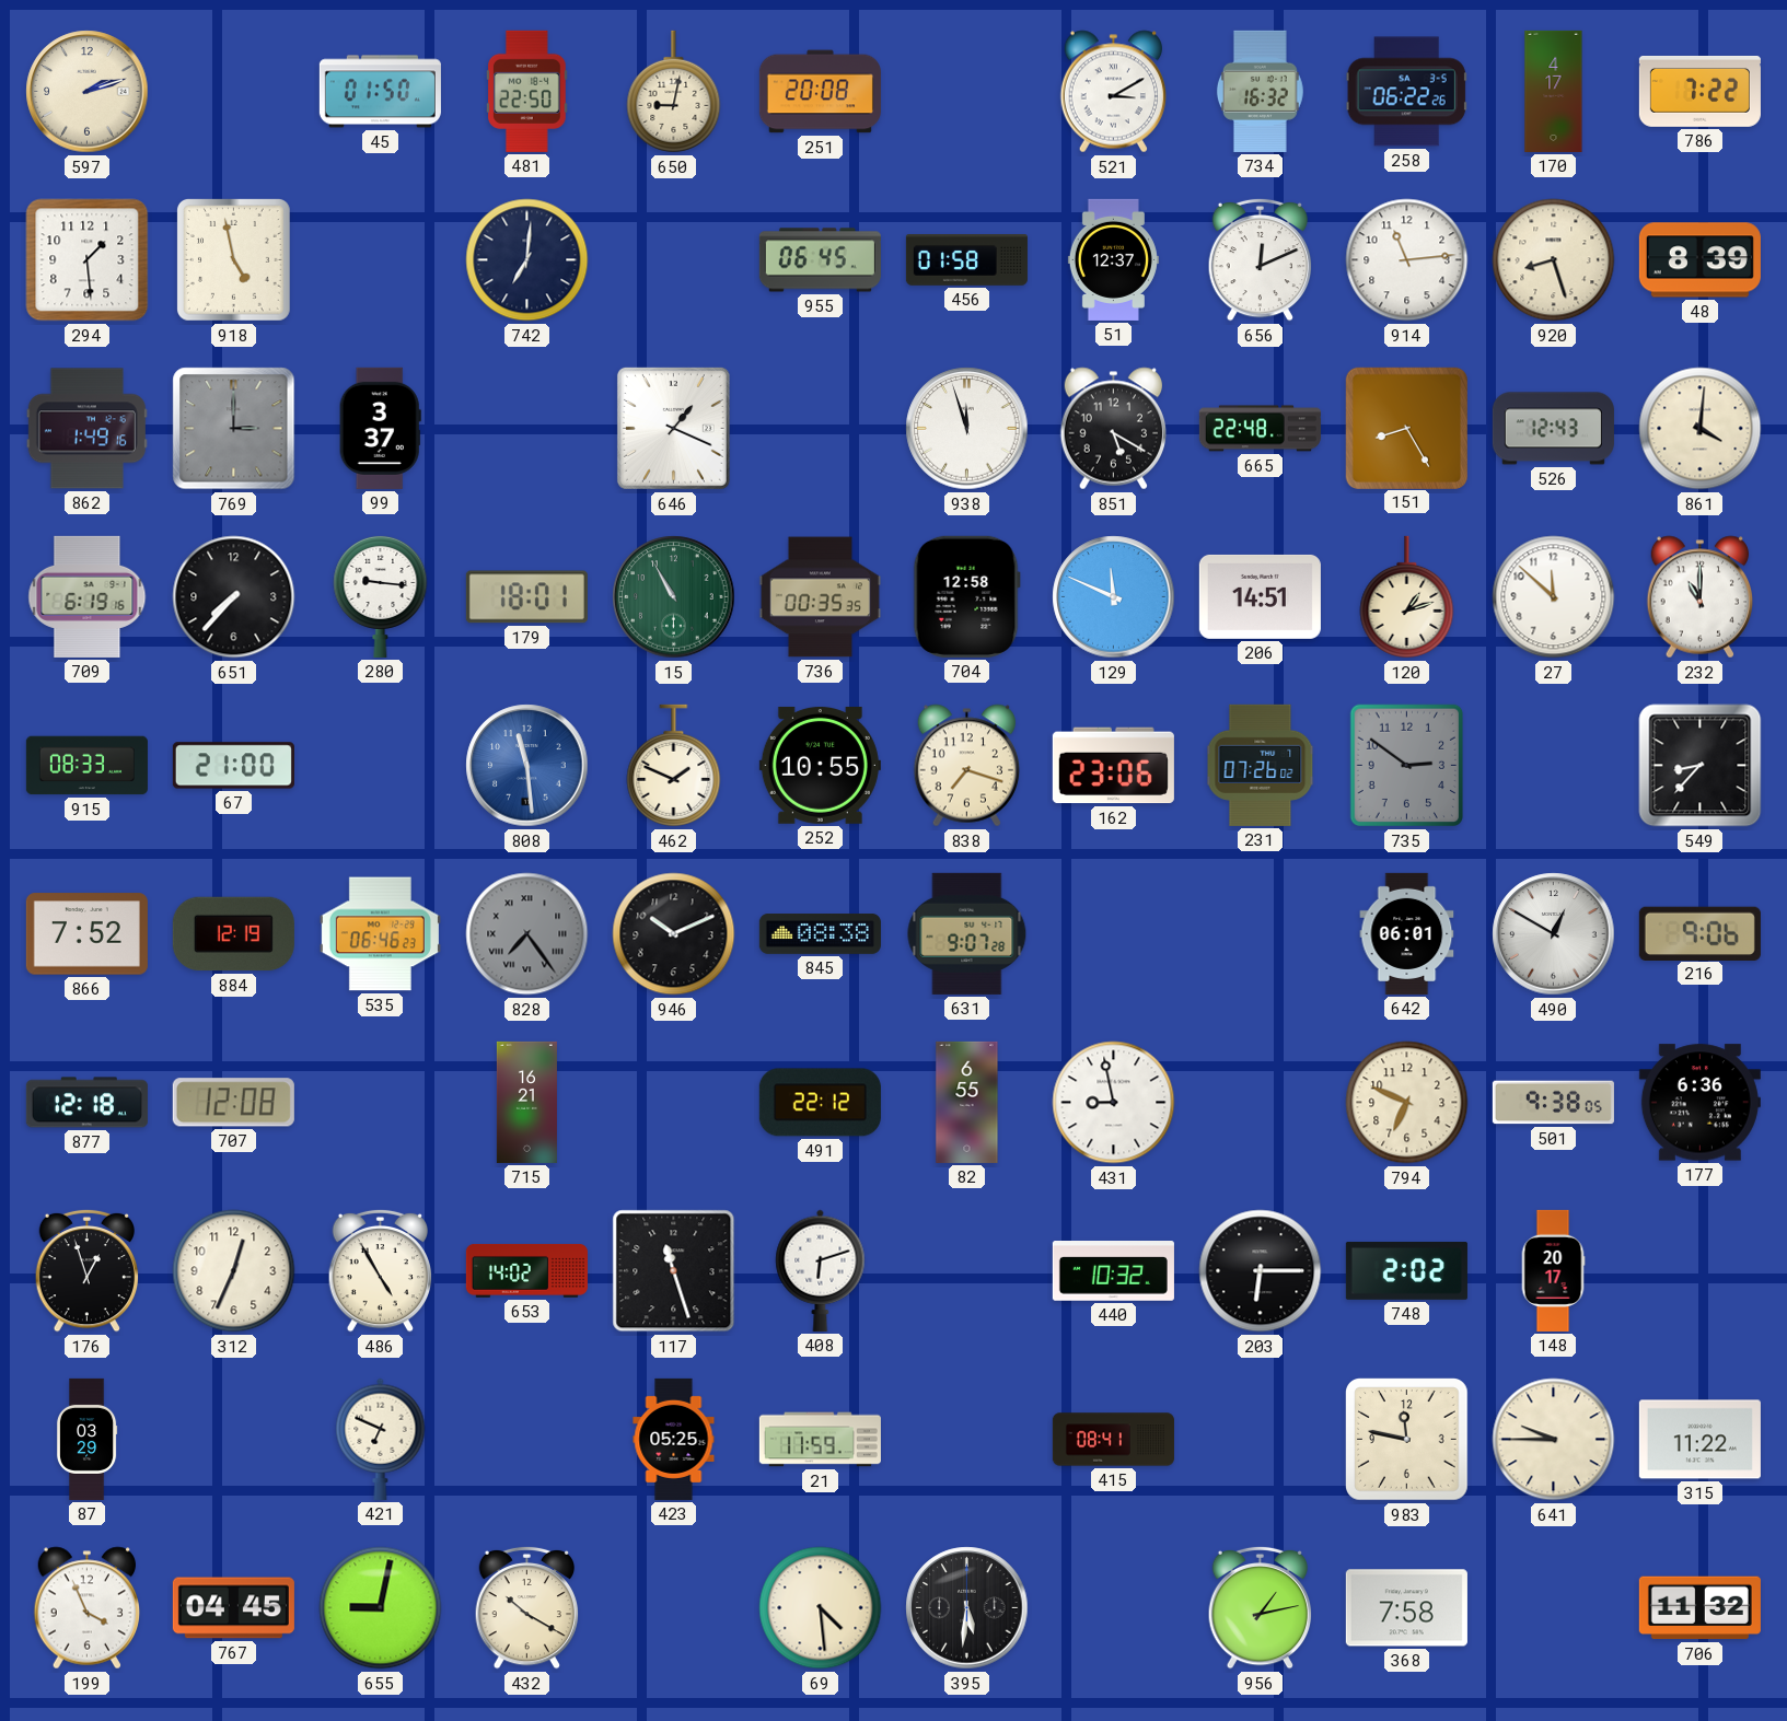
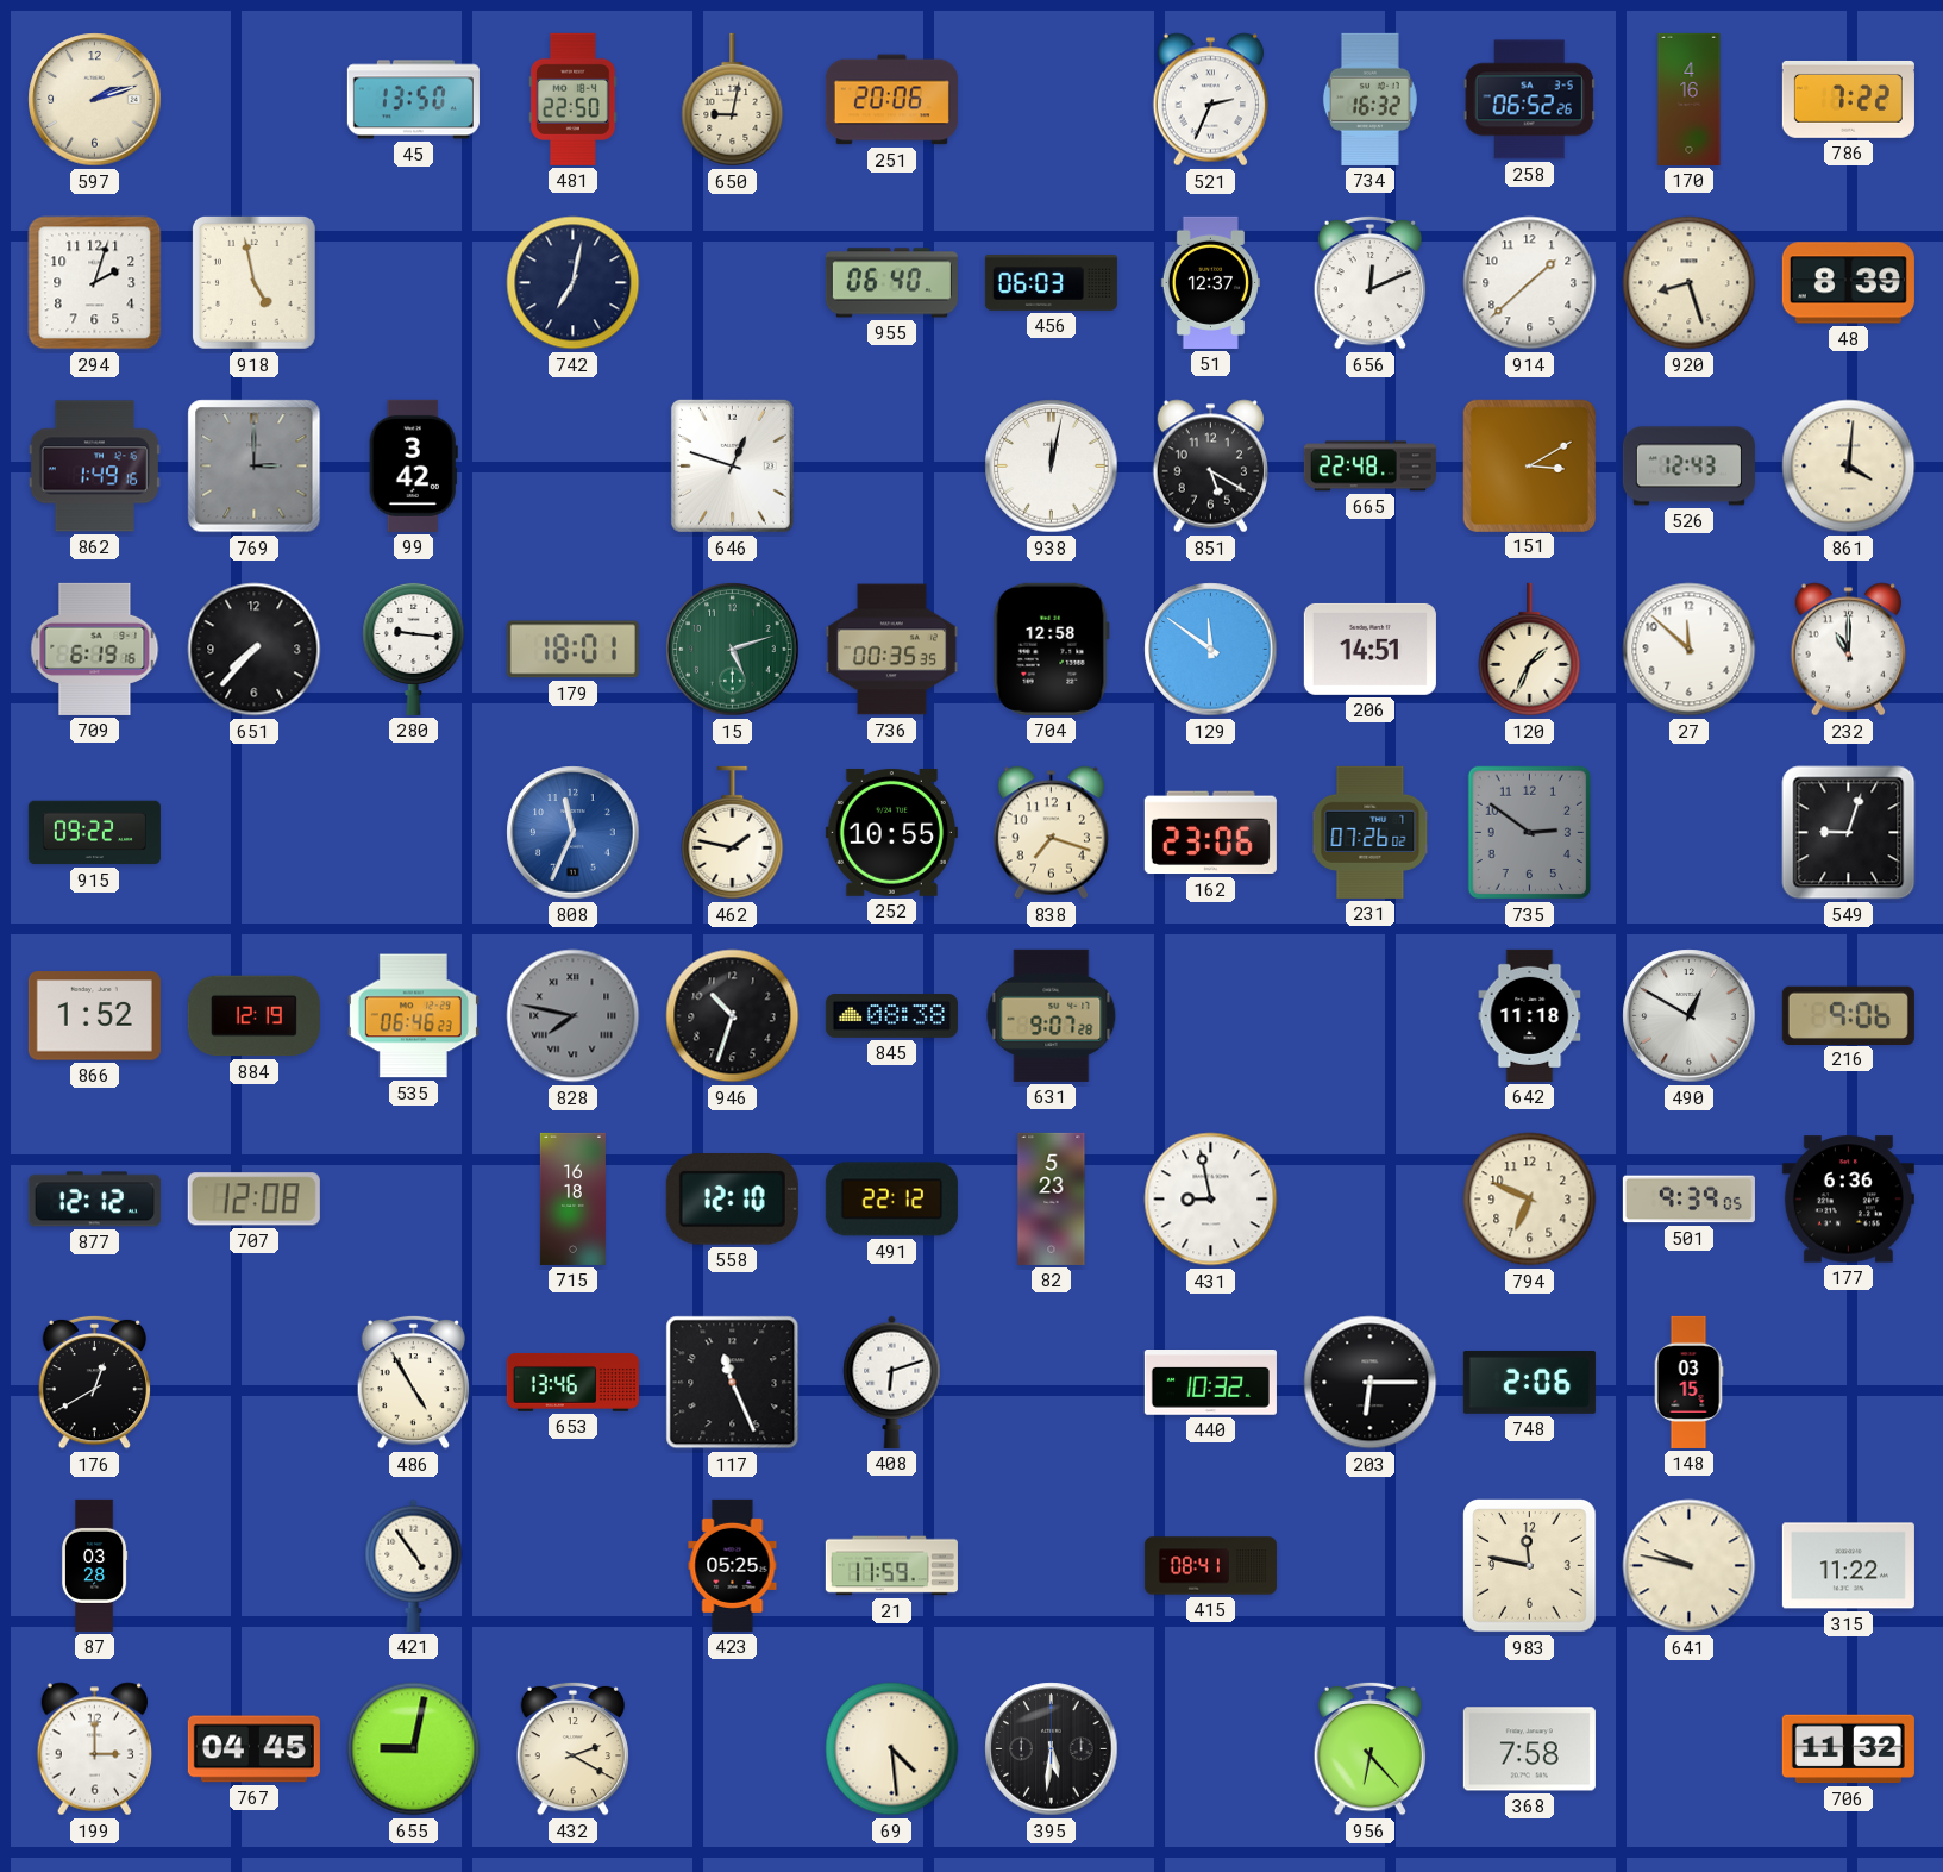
45: 01:50 -> 13:50 (413, 100)
251: 20:08 -> 20:06 (891, 100)
521: 3:10 -> 2:34 (1211, 100)
258: 06:22 -> 06:52 (1529, 100)
170: 4:17 -> 4:16 (1690, 99)
294: 1:29 -> 2:03 (95, 283)
742: 7:01 -> 7:02 (574, 283)
955: 06:45 -> 06:40 (891, 283)
456: 01:58 -> 06:03 (1051, 283)
914: 11:14 -> 1:38 (1530, 283)
99: 3:37 -> 3:42 (413, 465)
646: 1:19 -> 12:48 (732, 465)
938: 11:57 -> 12:02 (1052, 467)
151: 8:25 -> 3:10 (1529, 465)
15: 10:55 -> 5:12 (733, 650)
129: 11:49 -> 11:51 (1211, 650)
120: 1:12 -> 1:34 (1530, 650)
915: 08:33 -> 09:22 (94, 833)
67: 21:00 -> none (233, 766)
808: 11:29 -> 11:34 (574, 833)
462: 1:49 -> 1:47 (733, 833)
549: 8:37 -> 9:03 (1849, 833)
866: 7:52 -> 1:52 (94, 1016)
828: 7:24 -> 7:47 (574, 1016)
946: 10:11 -> 10:33 (733, 1016)
642: 06:01 -> 11:18 (1530, 1015)
877: 12:18 -> 12:12 (94, 1200)
715: 16:21 -> 16:18 (572, 1198)
558: none -> 12:10 (732, 1200)
82: 6:55 -> 5:23 (1052, 1198)
501: 9:38 -> 9:39 (1688, 1200)
176: 12:57 -> 12:40 (95, 1382)
312: 12:34 -> none (234, 1271)
653: 14:02 -> 13:46 (572, 1382)
117: 11:27 -> 11:26 (733, 1383)
748: 2:02 -> 2:06 (1529, 1383)
148: 20:17 -> 03:15 (1688, 1382)
87: 03:29 -> 03:28 (94, 1565)
421: 6:49 -> 4:54 (414, 1565)
641: 9:45 -> 9:47 (1690, 1566)
199: 3:56 -> 3:00 (95, 1749)
432: 10:20 -> 2:20 (574, 1748)
956: 1:13 -> 6:23 (1371, 1748)
